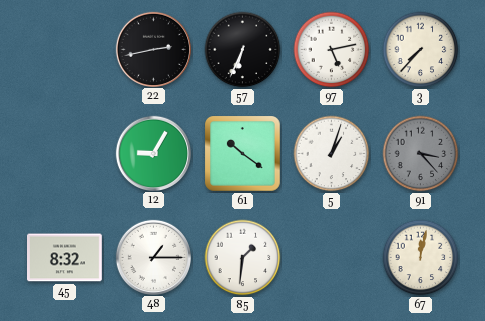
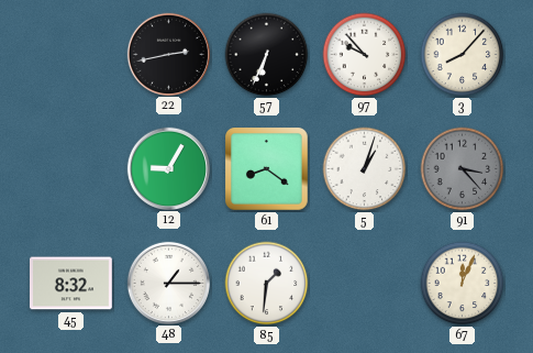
97: 5:13 -> 9:53 (365, 55)
3: 7:37 -> 8:07 (463, 55)
61: 10:21 -> 8:21 (267, 169)
67: 12:02 -> 12:04 (463, 284)
